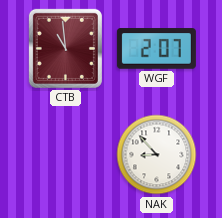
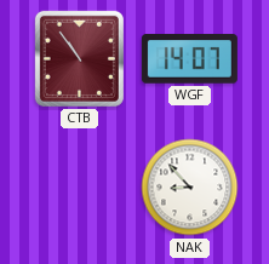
CTB: 10:59 -> 10:54 (79, 58)
WGF: 2:07 -> 14:07 (189, 59)
